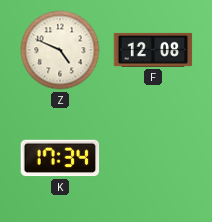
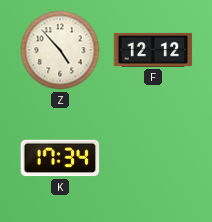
Z: 4:49 -> 4:53 (60, 50)
F: 12:08 -> 12:12 (153, 50)
